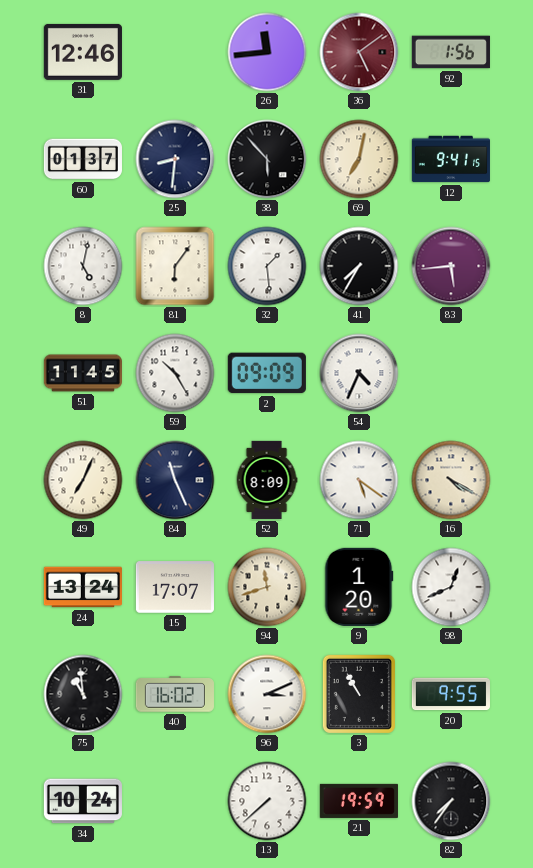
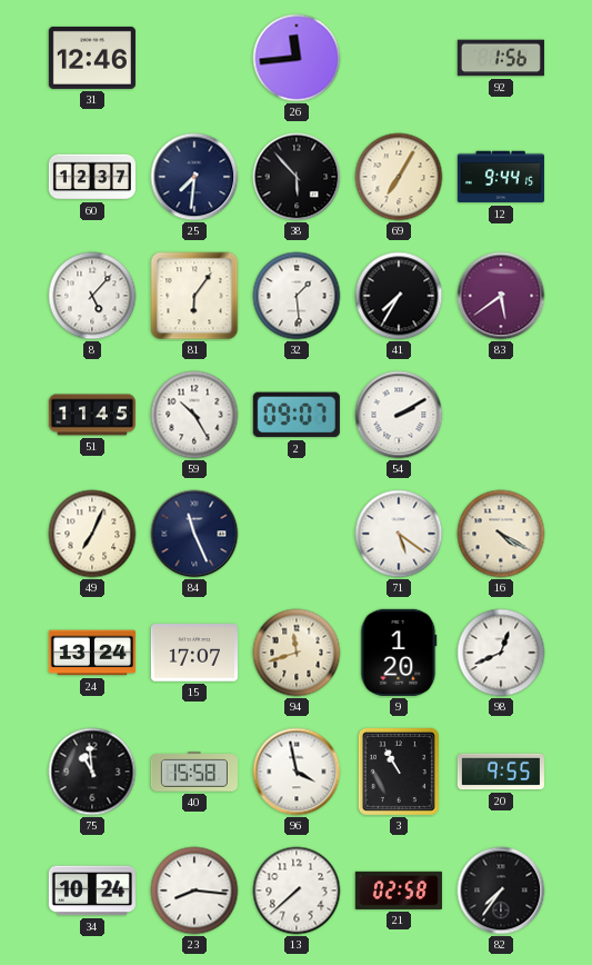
36: 5:09 -> none (359, 52)
60: 01:37 -> 12:37 (92, 177)
25: 8:31 -> 7:31 (194, 177)
69: 7:02 -> 7:05 (399, 177)
12: 9:41 -> 9:44 (501, 177)
8: 5:02 -> 5:07 (92, 296)
83: 5:44 -> 5:39 (501, 296)
2: 09:09 -> 09:07 (297, 415)
54: 4:34 -> 2:10 (399, 415)
52: 8:09 -> none (267, 480)
40: 16:02 -> 15:58 (194, 772)
96: 3:11 -> 3:58 (297, 772)
23: none -> 8:16 (194, 891)
21: 19:59 -> 02:58 (399, 891)
